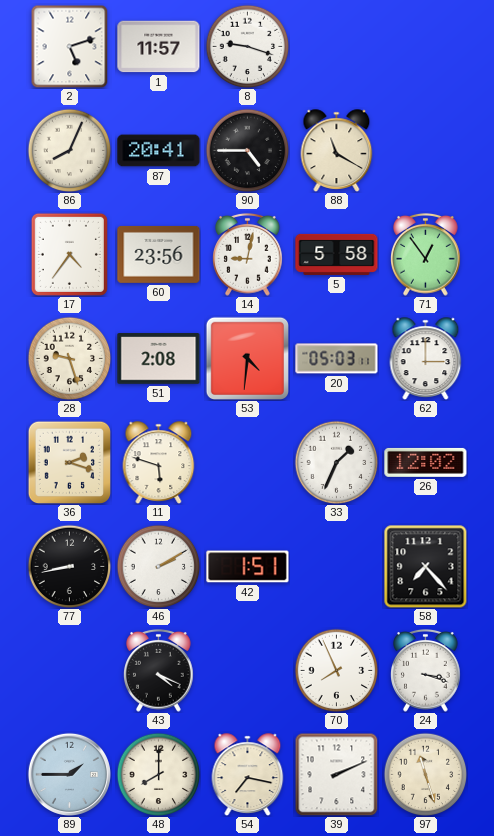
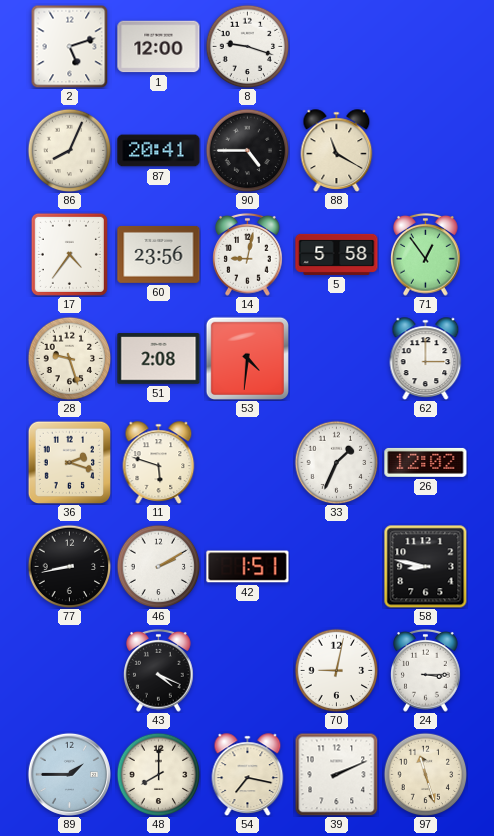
1: 11:57 -> 12:00 (159, 47)
20: 05:03 -> none (337, 359)
58: 7:23 -> 8:47 (425, 566)
70: 7:56 -> 9:02 (336, 670)
24: 3:18 -> 3:15 (426, 671)
